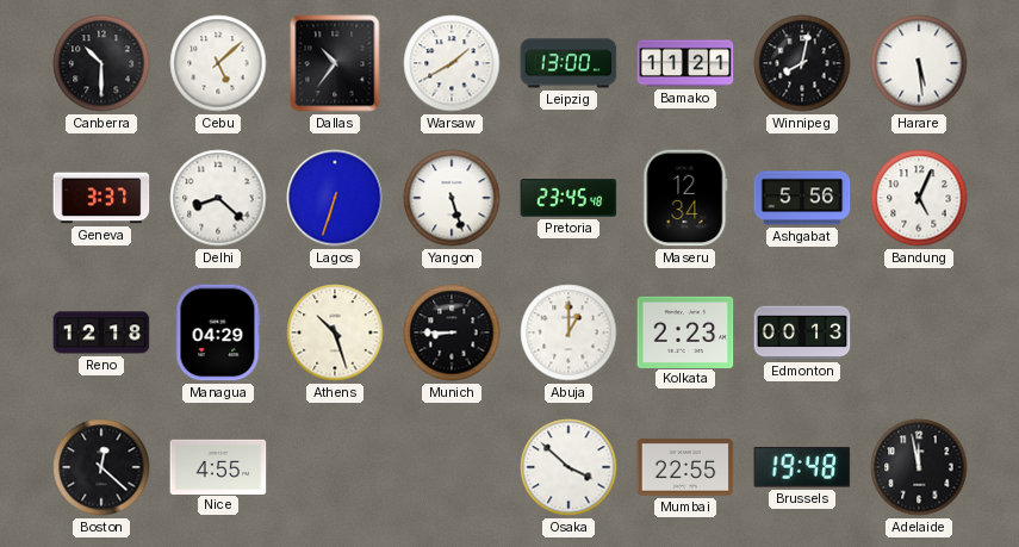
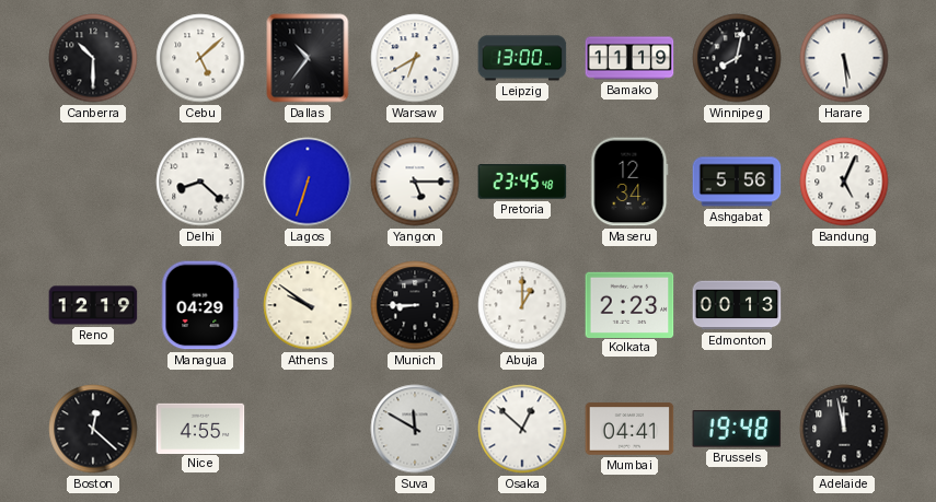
Warsaw: 1:40 -> 6:40 (415, 58)
Bamako: 11:21 -> 11:19 (629, 58)
Geneva: 3:37 -> none (101, 198)
Yangon: 5:27 -> 5:15 (415, 182)
Reno: 12:18 -> 12:19 (93, 305)
Athens: 10:27 -> 9:51 (308, 305)
Suva: none -> 11:50 (415, 429)
Osaka: 3:52 -> 12:52 (522, 429)
Mumbai: 22:55 -> 04:41 (629, 429)
